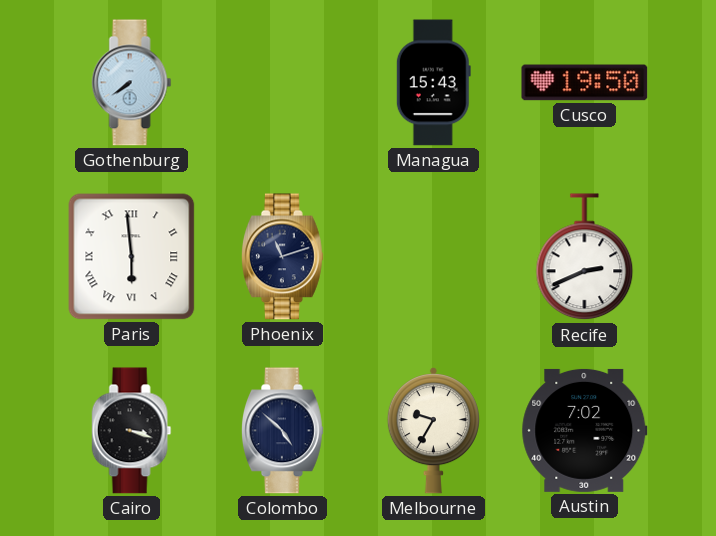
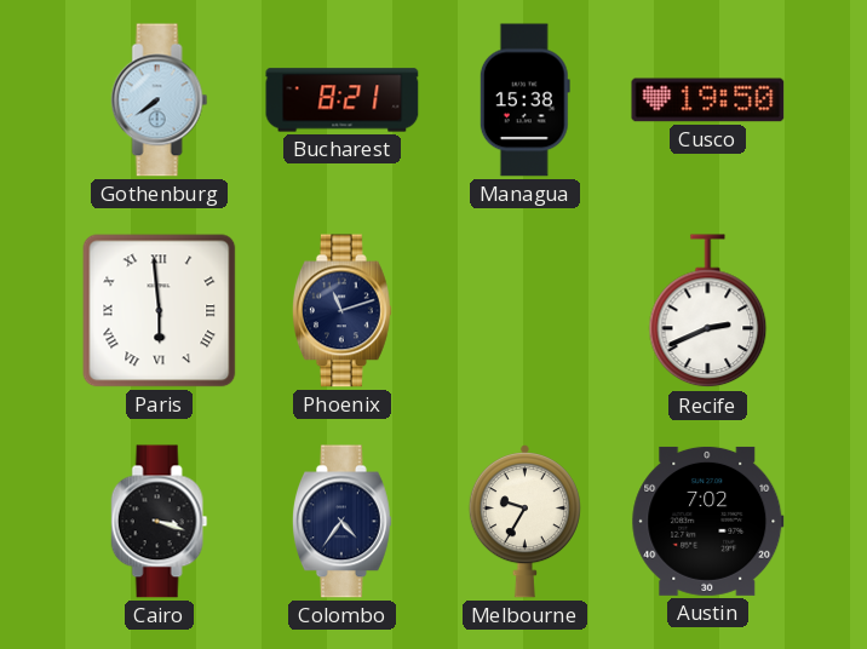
Bucharest: none -> 8:21 (343, 100)
Managua: 15:43 -> 15:38 (524, 100)
Colombo: 4:52 -> 4:36 (341, 522)
